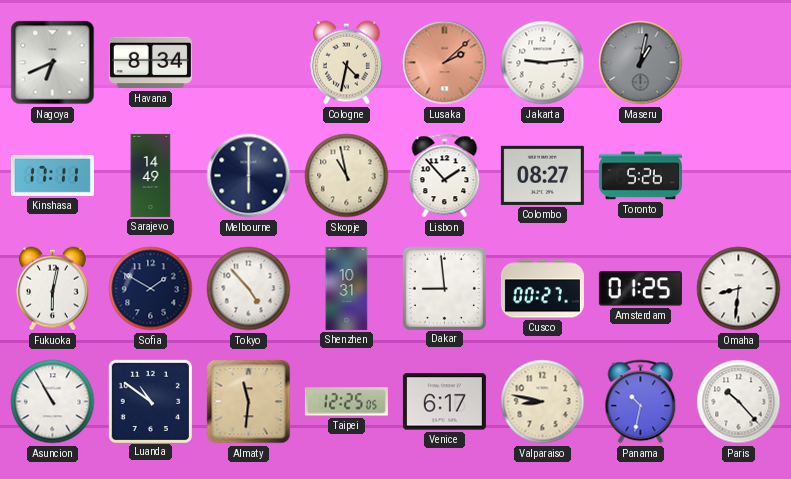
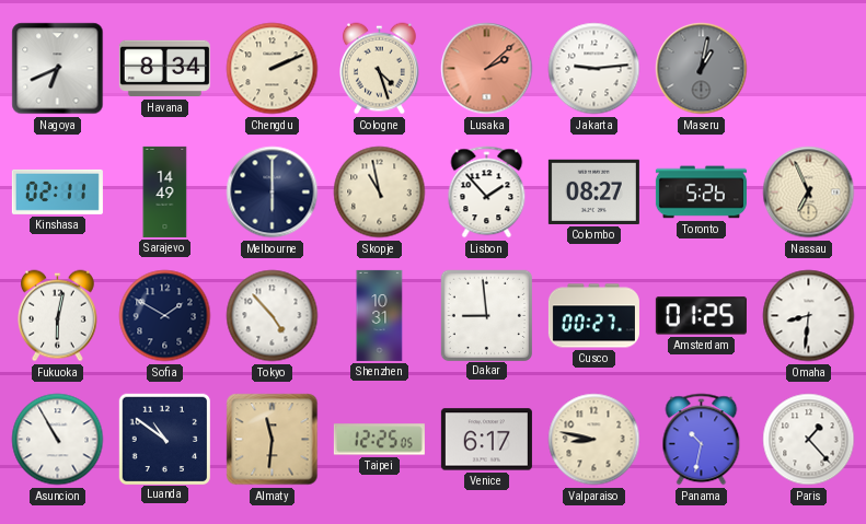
Chengdu: none -> 2:11 (273, 69)
Cologne: 4:32 -> 4:27 (380, 69)
Kinshasa: 17:11 -> 02:11 (57, 191)
Nassau: none -> 6:56 (809, 193)
Paris: 10:23 -> 1:23 (809, 440)
